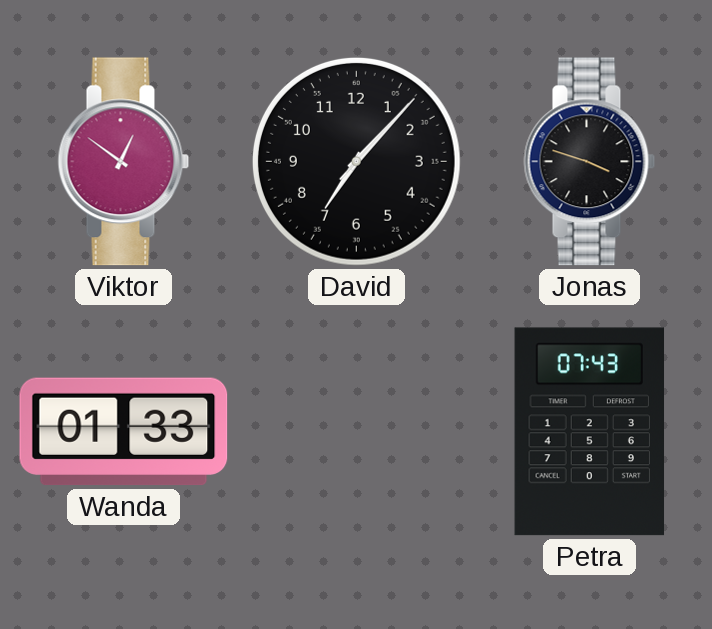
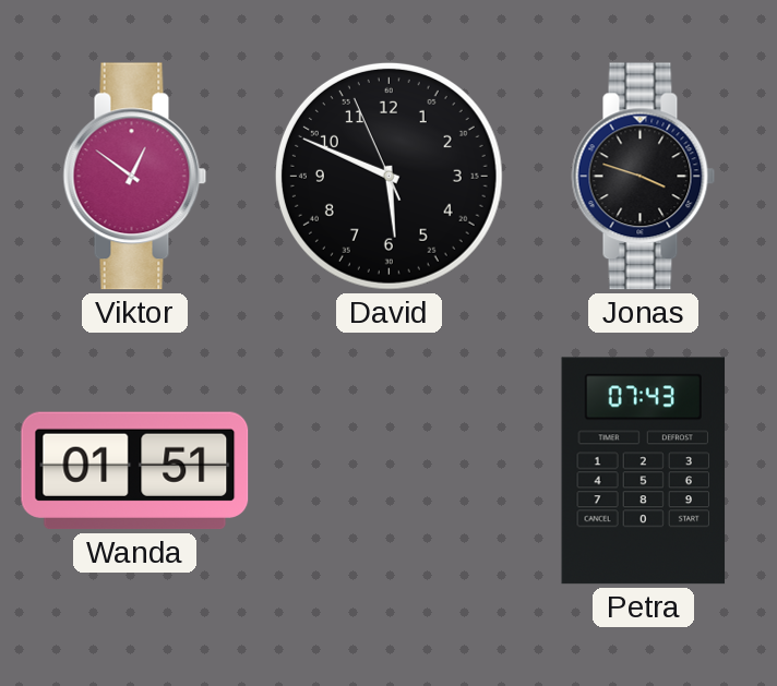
David: 7:07 -> 5:48 (388, 176)
Wanda: 01:33 -> 01:51 (135, 471)
